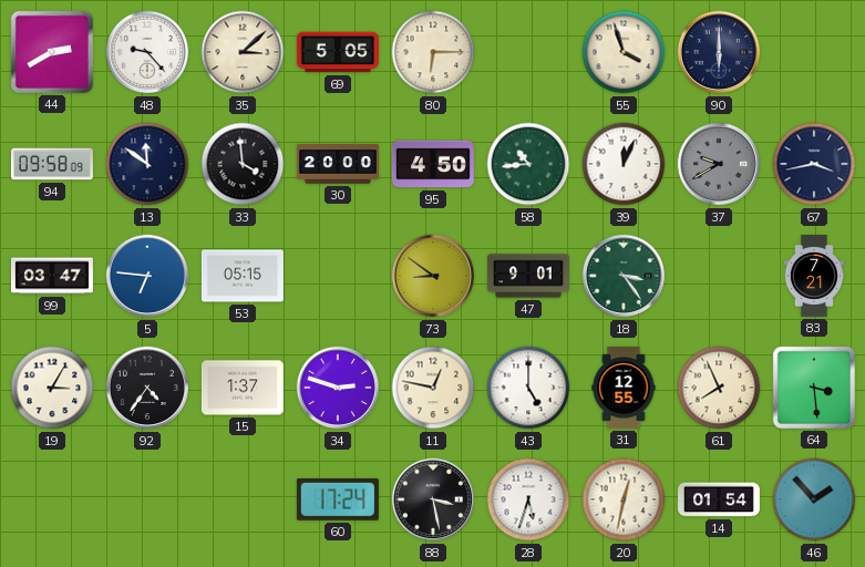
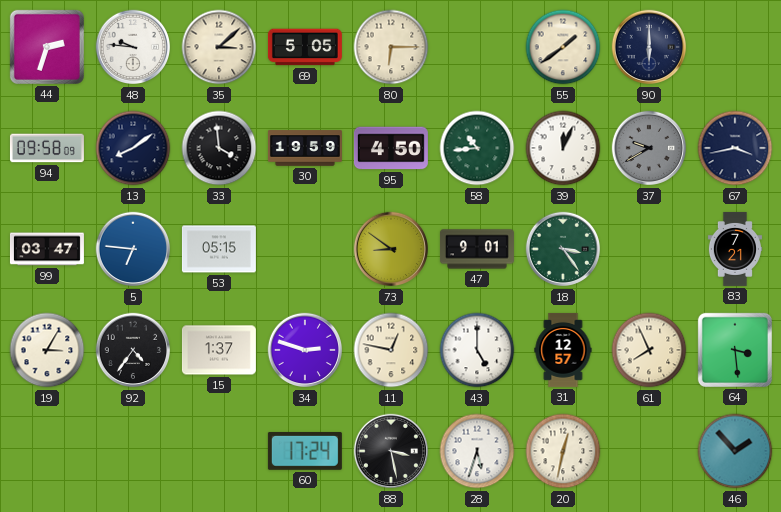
44: 2:40 -> 2:33 (47, 47)
48: 9:23 -> 9:46 (133, 47)
55: 3:57 -> 1:39 (563, 47)
13: 11:51 -> 8:09 (133, 148)
30: 20:00 -> 19:59 (305, 148)
31: 12:55 -> 12:57 (563, 350)
14: 01:54 -> none (719, 499)
